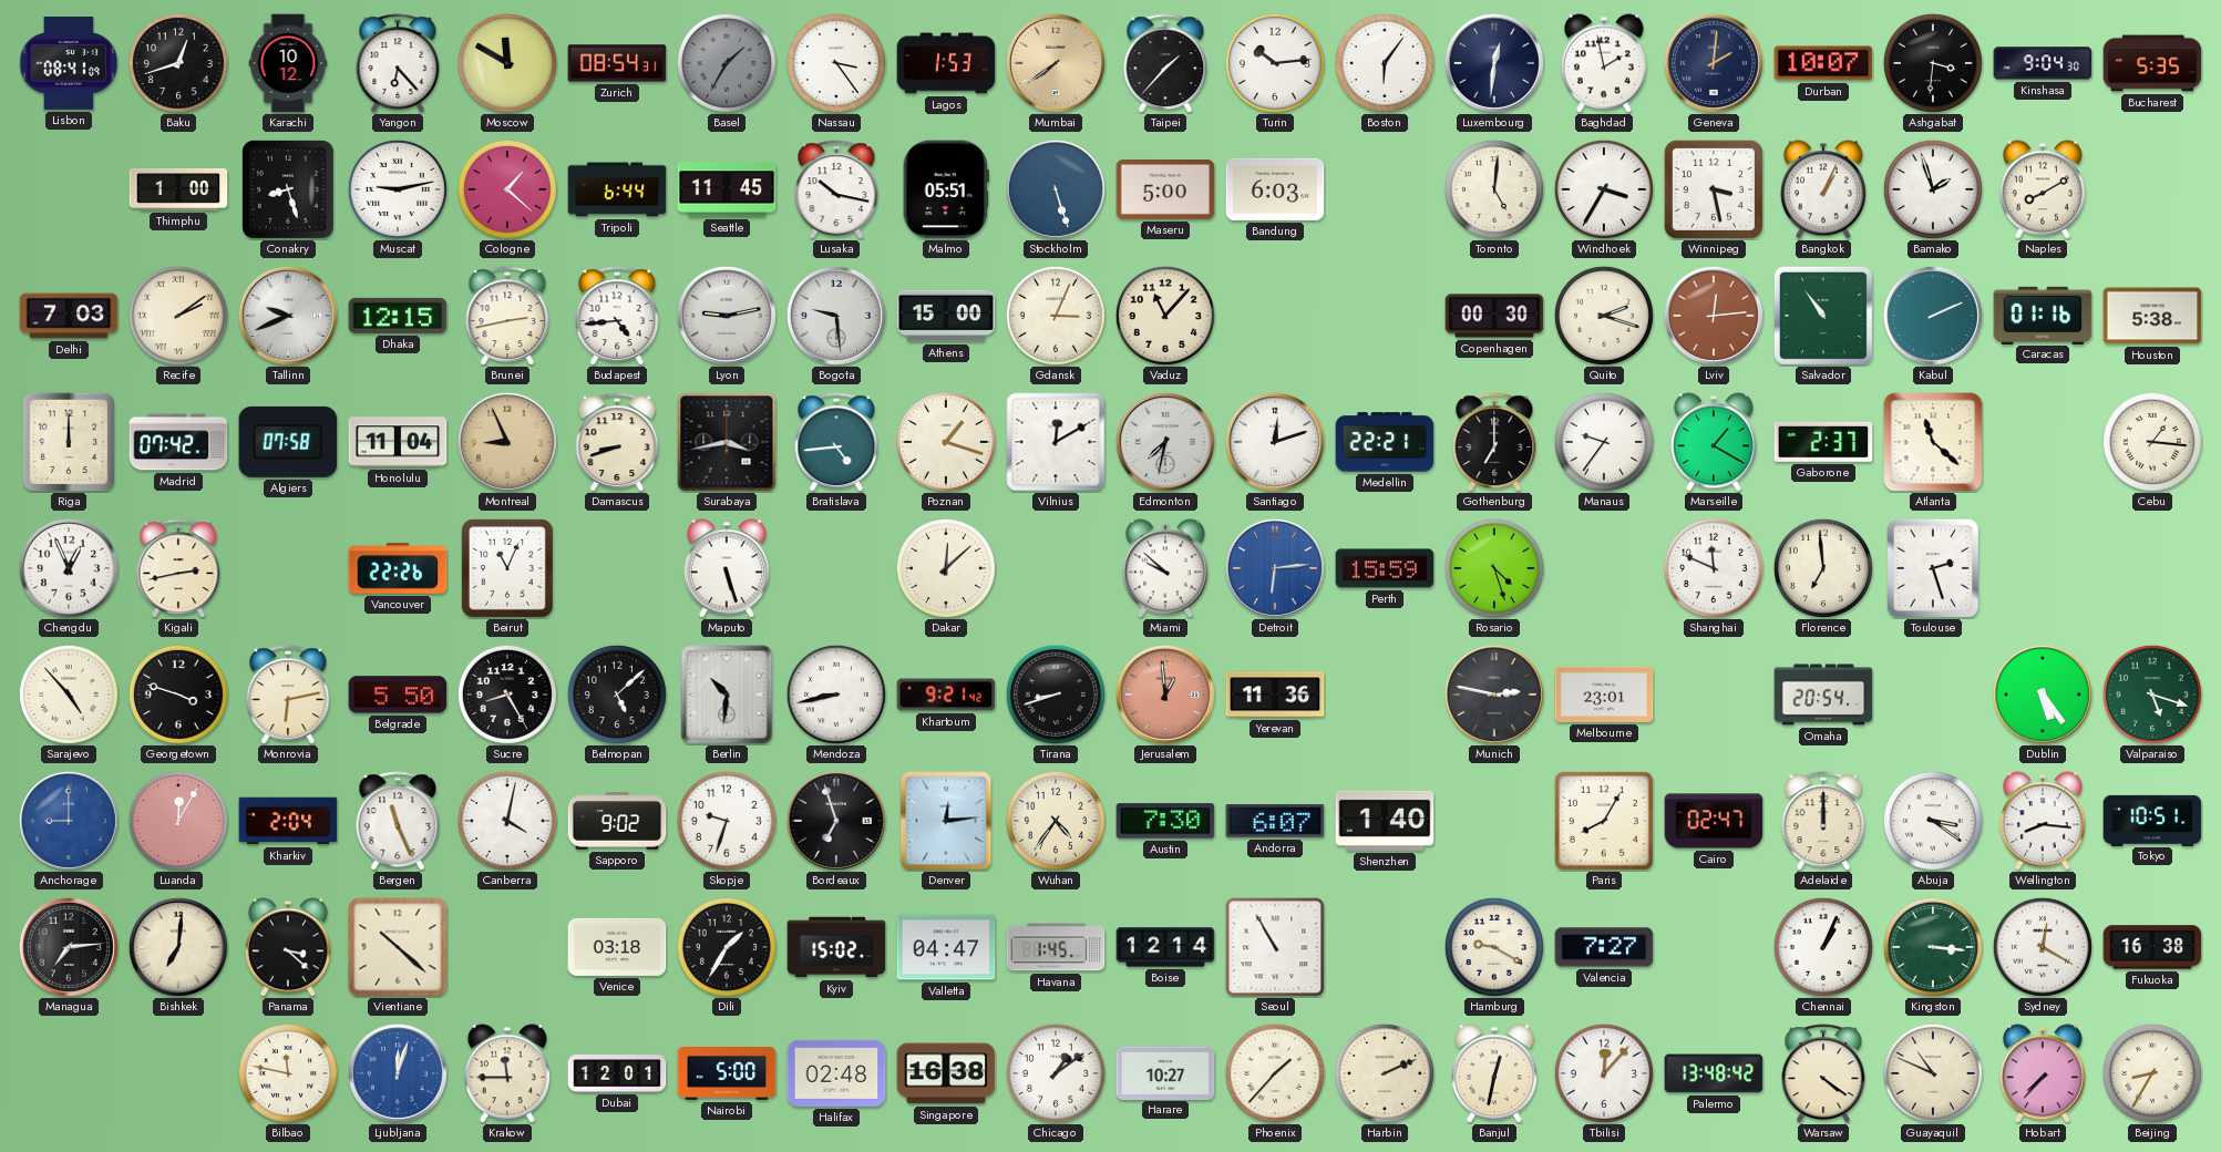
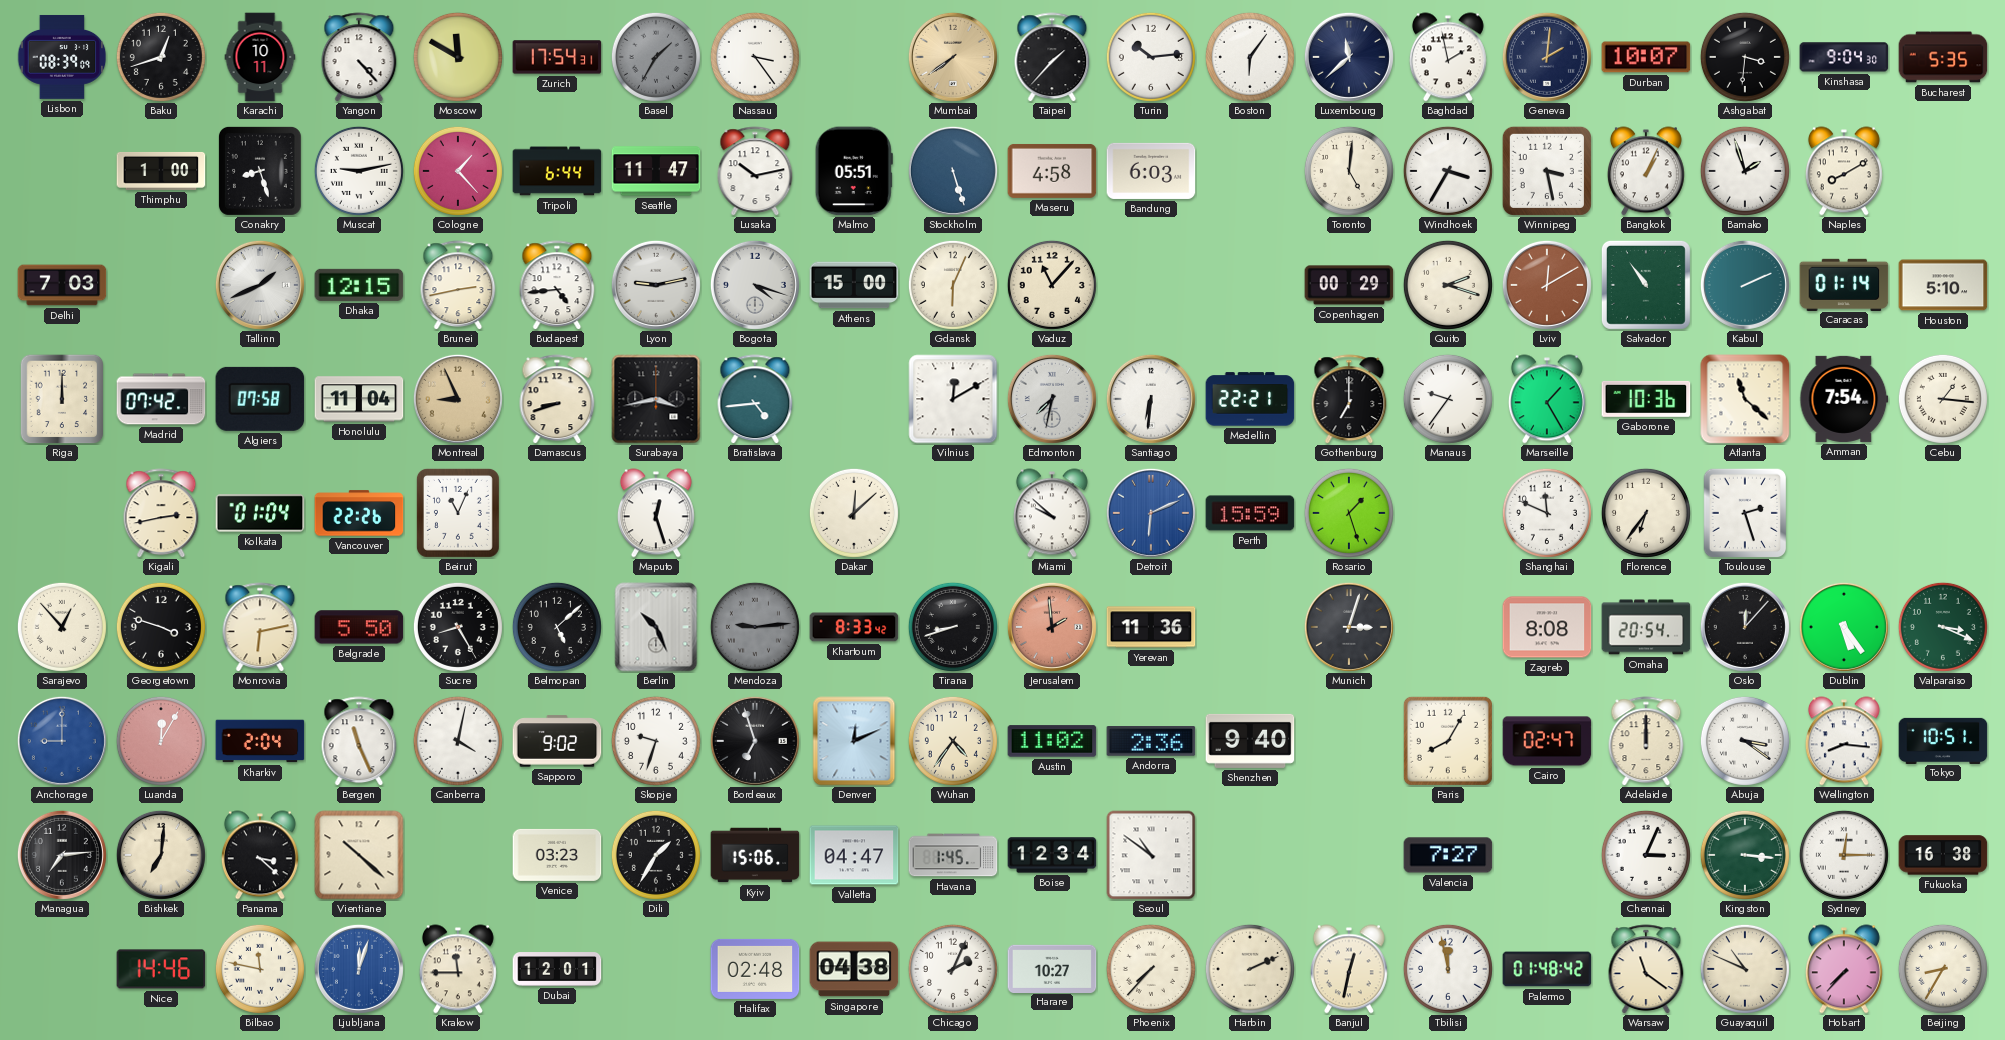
Lisbon: 08:41 -> 08:39 (62, 57)
Karachi: 10:12 -> 10:11 (260, 57)
Yangon: 6:23 -> 4:23 (359, 57)
Zurich: 08:54 -> 17:54 (557, 57)
Lagos: 1:53 -> none (946, 63)
Luxembourg: 12:31 -> 11:38 (1349, 57)
Cologne: 1:22 -> 1:23 (458, 171)
Seattle: 11:45 -> 11:47 (656, 171)
Lusaka: 10:17 -> 10:13 (755, 171)
Maseru: 5:00 -> 4:58 (1052, 171)
Recife: 2:09 -> none (178, 316)
Tallinn: 9:41 -> 1:41 (260, 285)
Bogota: 9:29 -> 4:18 (755, 285)
Gdansk: 3:04 -> 6:04 (953, 285)
Copenhagen: 00:30 -> 00:29 (1349, 285)
Lviv: 12:14 -> 12:10 (1547, 285)
Caracas: 01:16 -> 01:14 (1844, 284)
Houston: 5:38 -> 5:10 (1943, 285)
Poznan: 1:18 -> none (946, 442)
Santiago: 12:12 -> 6:31 (1151, 399)
Marseille: 1:20 -> 1:25 (1547, 399)
Gaborone: 2:37 -> 10:36 (1646, 399)
Amman: none -> 7:54 (1844, 399)
Chengdu: 12:56 -> none (69, 568)
Kolkata: none -> 01:04 (260, 513)
Maputo: 5:27 -> 12:27 (656, 513)
Detroit: 6:14 -> 6:11 (1151, 513)
Rosario: 4:27 -> 1:27 (1349, 513)
Florence: 6:59 -> 6:36 (1646, 513)
Sarajevo: 4:53 -> 12:53 (62, 627)
Berlin: 10:31 -> 10:26 (656, 627)
Mendoza: 8:43 -> 9:14 (755, 627)
Mendoza dial: white -> grey (755, 627)
Khartoum: 9:21 -> 8:33 (854, 627)
Jerusalem: 12:59 -> 1:59 (1052, 627)
Munich: 2:47 -> 3:03 (1349, 627)
Melbourne: 23:01 -> none (1604, 695)
Zagreb: none -> 8:08 (1547, 627)
Oslo: none -> 12:07 (1745, 627)
Valparaiso: 5:18 -> 3:19 (1943, 627)
Denver: 12:14 -> 12:11 (854, 741)
Austin: 7:30 -> 11:02 (1052, 741)
Andorra: 6:07 -> 2:36 (1151, 742)
Shenzhen: 1:40 -> 9:40 (1250, 741)
Venice: 03:18 -> 03:23 (557, 855)
Kyiv: 15:02 -> 15:06 (755, 855)
Boise: 12:14 -> 12:34 (1052, 855)
Seoul: 10:55 -> 10:51 (1151, 855)
Hamburg: 9:20 -> none (1494, 947)
Chennai: 1:04 -> 3:04 (1646, 855)
Sydney: 12:20 -> 12:15 (1844, 855)
Nice: none -> 14:46 (161, 969)
Nairobi: 5:00 -> none (727, 1074)
Singapore: 16:38 -> 04:38 (854, 969)
Chicago: 1:09 -> 2:04 (953, 969)
Phoenix: 1:37 -> 7:37 (1151, 969)
Tbilisi: 12:07 -> 11:58 (1448, 969)
Palermo: 13:48 -> 01:48 (1547, 969)
Warsaw: 4:21 -> 11:21 (1646, 969)
